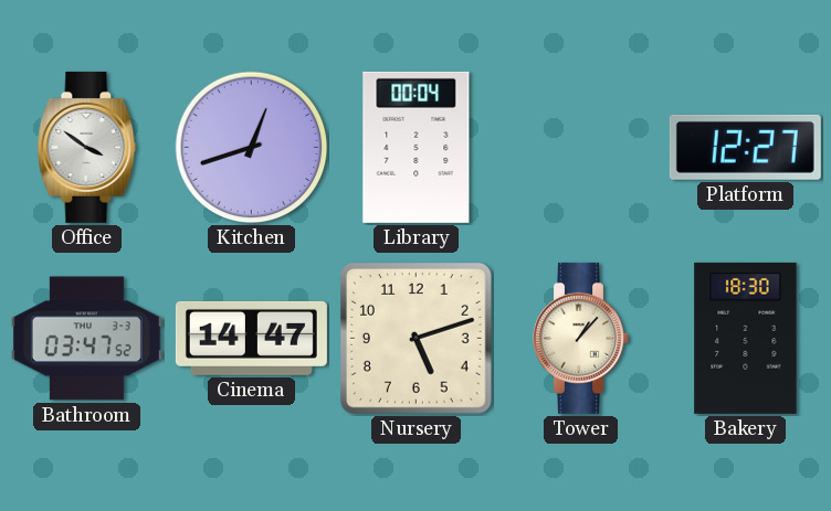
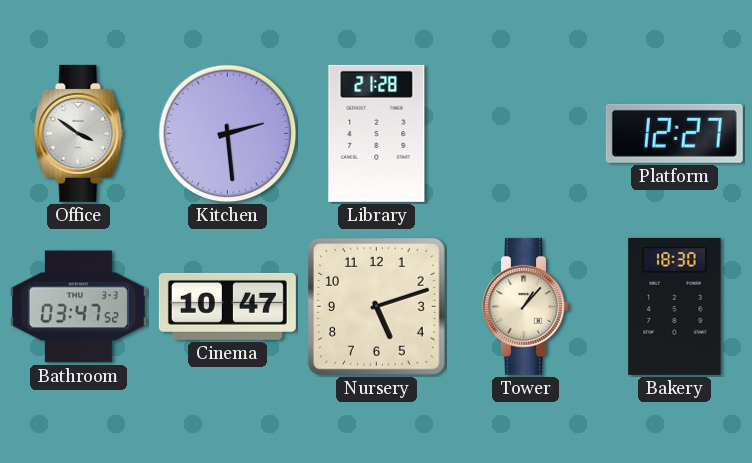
Kitchen: 12:42 -> 2:29 (228, 134)
Library: 00:04 -> 21:28 (377, 133)
Cinema: 14:47 -> 10:47 (227, 306)
